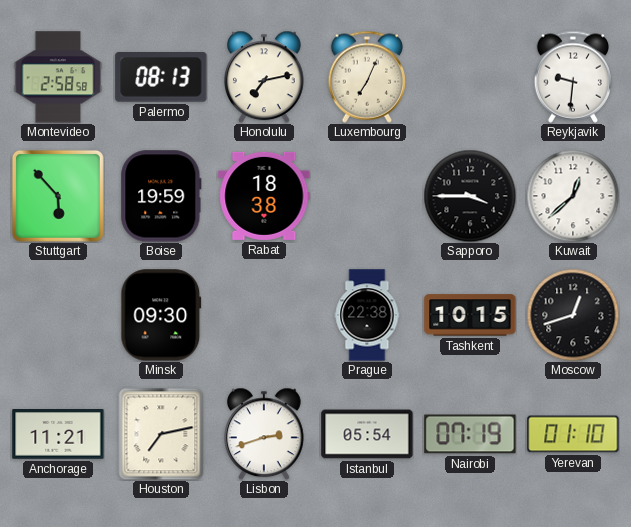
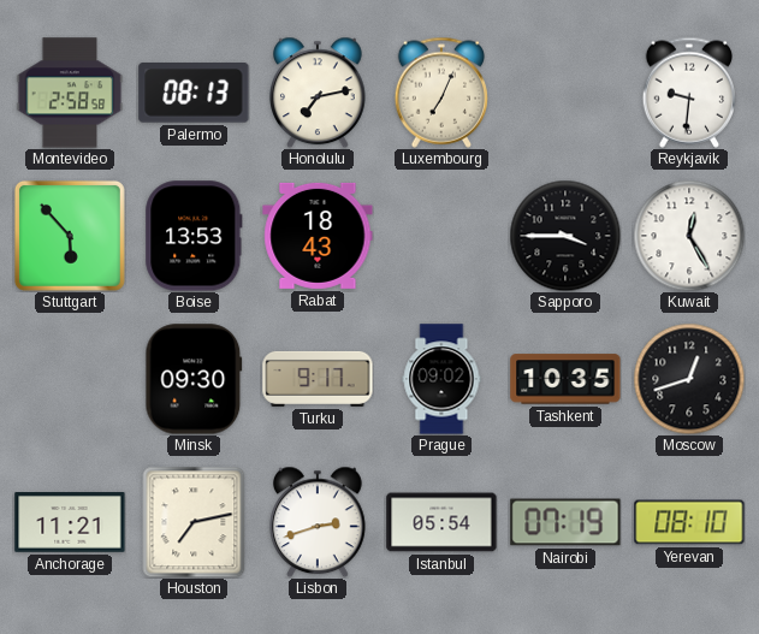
Boise: 19:59 -> 13:53 (194, 236)
Rabat: 18:38 -> 18:43 (318, 236)
Kuwait: 12:38 -> 12:25 (689, 236)
Turku: none -> 9:17 (318, 379)
Prague: 22:38 -> 09:02 (441, 379)
Tashkent: 10:15 -> 10:35 (565, 379)
Yerevan: 01:10 -> 08:10 (689, 522)
